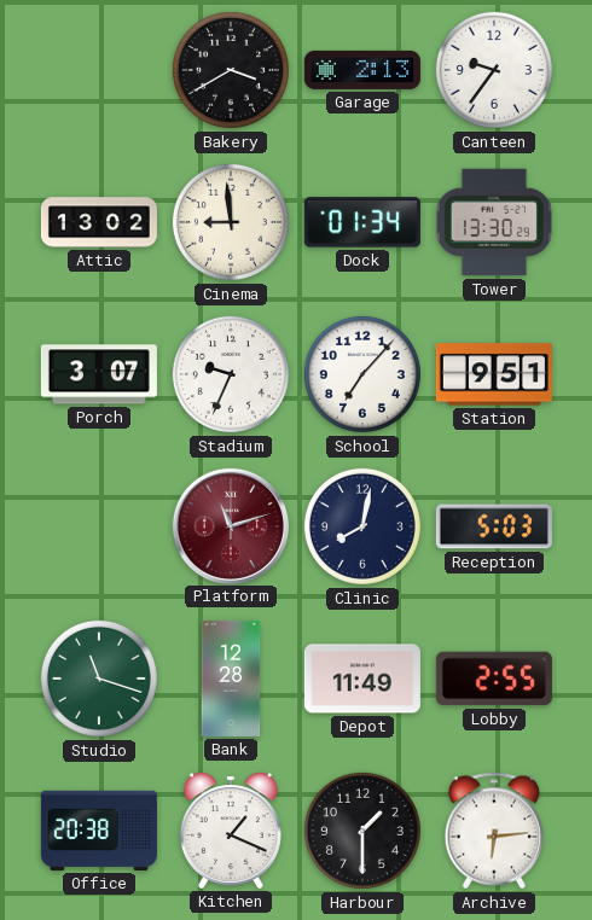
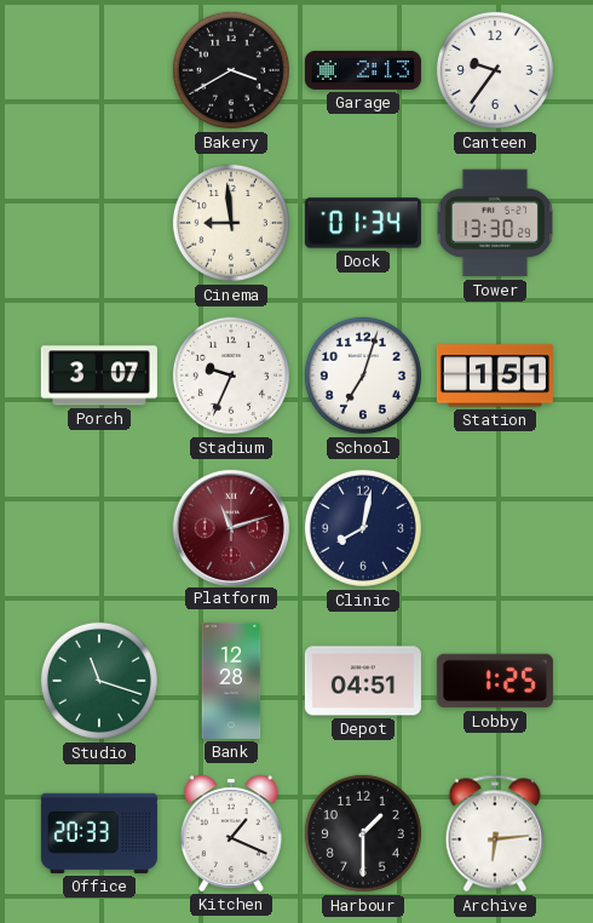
Attic: 13:02 -> none (99, 222)
School: 7:07 -> 7:03 (363, 375)
Station: 9:51 -> 1:51 (495, 375)
Reception: 5:03 -> none (494, 526)
Depot: 11:49 -> 04:51 (363, 681)
Lobby: 2:55 -> 1:25 (495, 681)
Office: 20:38 -> 20:33 (99, 833)
